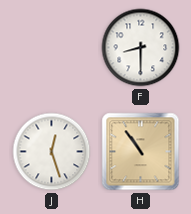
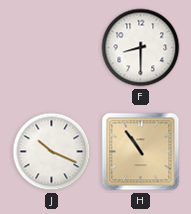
J: 12:27 -> 10:19 (52, 152)
